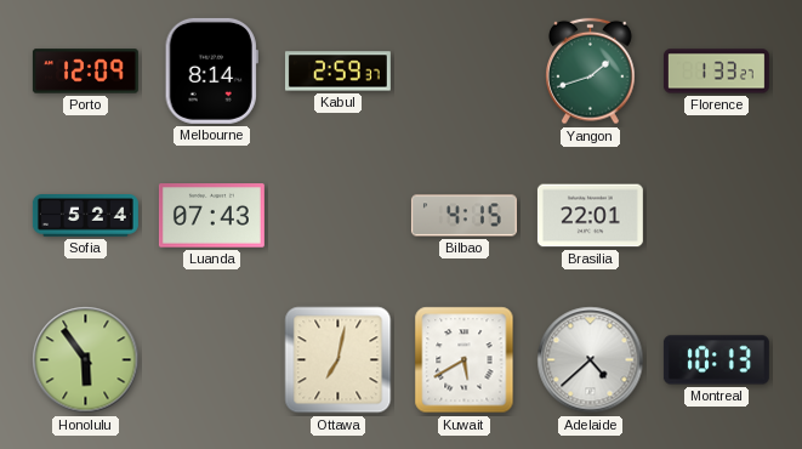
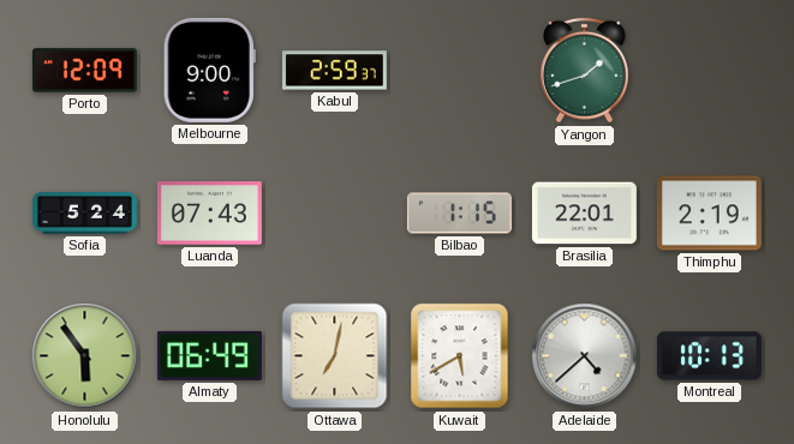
Melbourne: 8:14 -> 9:00 (209, 70)
Florence: 1:33 -> none (716, 72)
Bilbao: 4:15 -> 1:15 (459, 214)
Thimphu: none -> 2:19 (709, 214)
Almaty: none -> 06:49 (209, 355)
